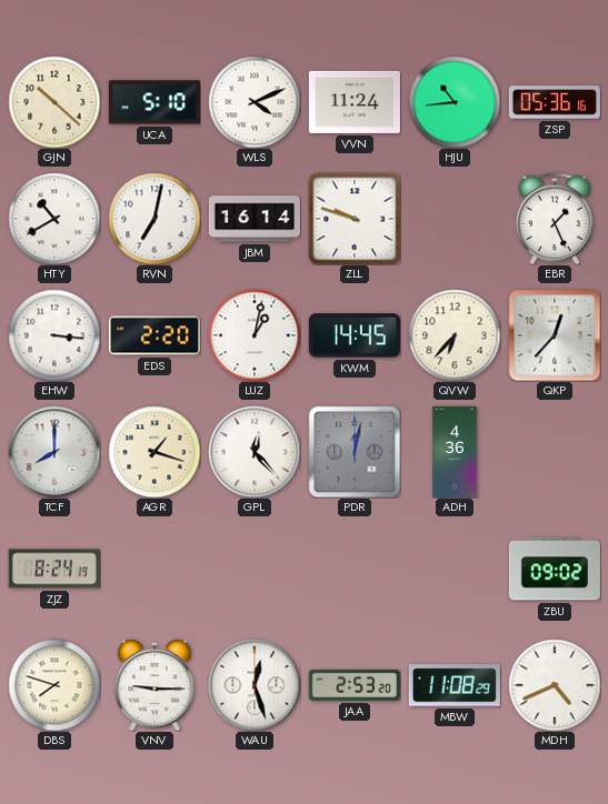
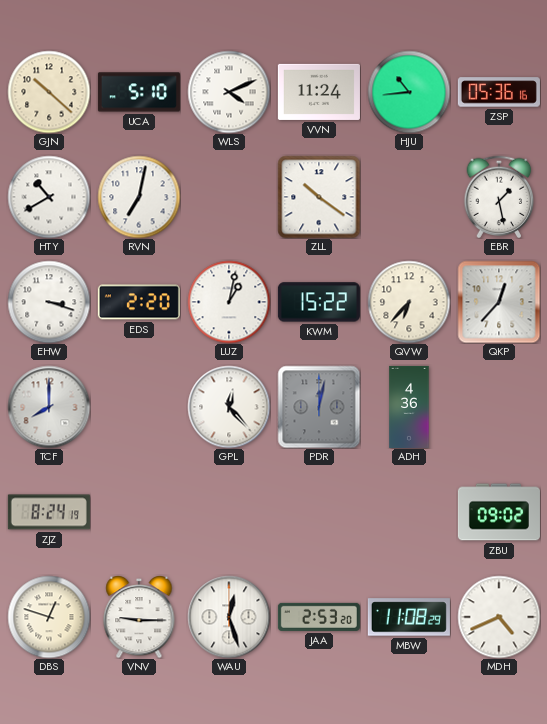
JBM: 16:14 -> none (255, 219)
ZLL: 9:48 -> 10:21 (319, 197)
EBR: 1:26 -> 1:28 (499, 197)
EHW: 3:16 -> 3:18 (49, 302)
KWM: 14:45 -> 15:22 (319, 302)
AGR: 1:18 -> none (155, 452)
DBS: 7:48 -> 12:48 (49, 617)
